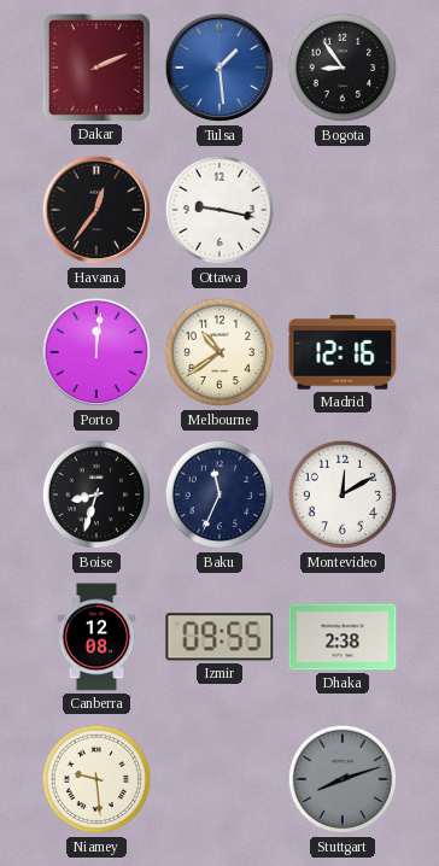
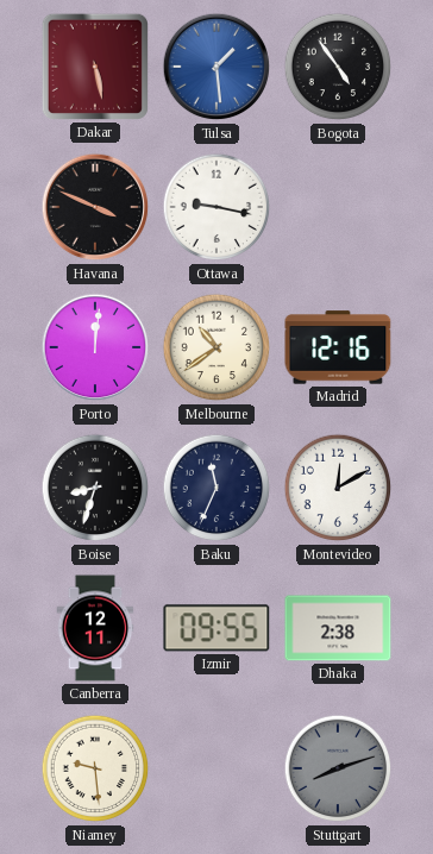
Dakar: 2:11 -> 5:28 (95, 67)
Bogota: 8:54 -> 4:54 (338, 67)
Havana: 12:36 -> 3:49 (95, 207)
Canberra: 12:08 -> 12:11 (95, 628)
